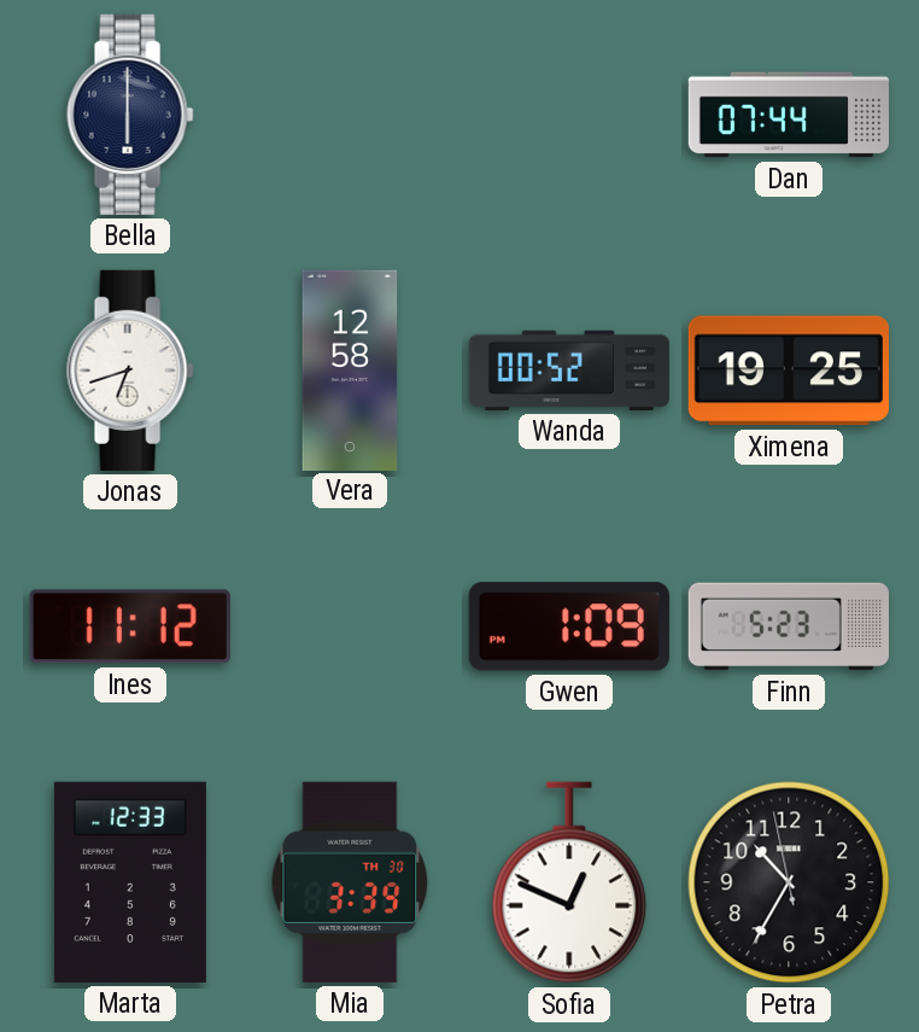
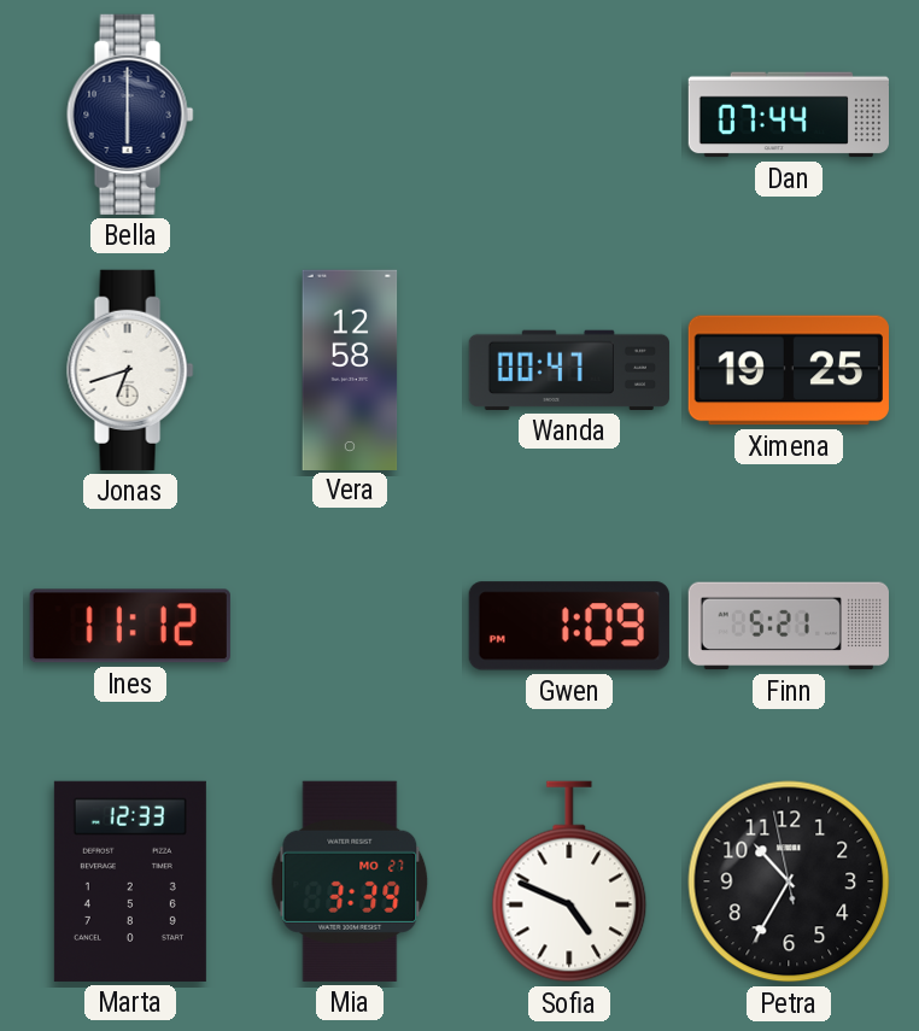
Wanda: 00:52 -> 00:47 (569, 370)
Finn: 5:23 -> 5:21 (789, 626)
Mia date: TH 30 -> MO 27 (350, 881)
Sofia: 12:49 -> 4:49 (569, 881)
